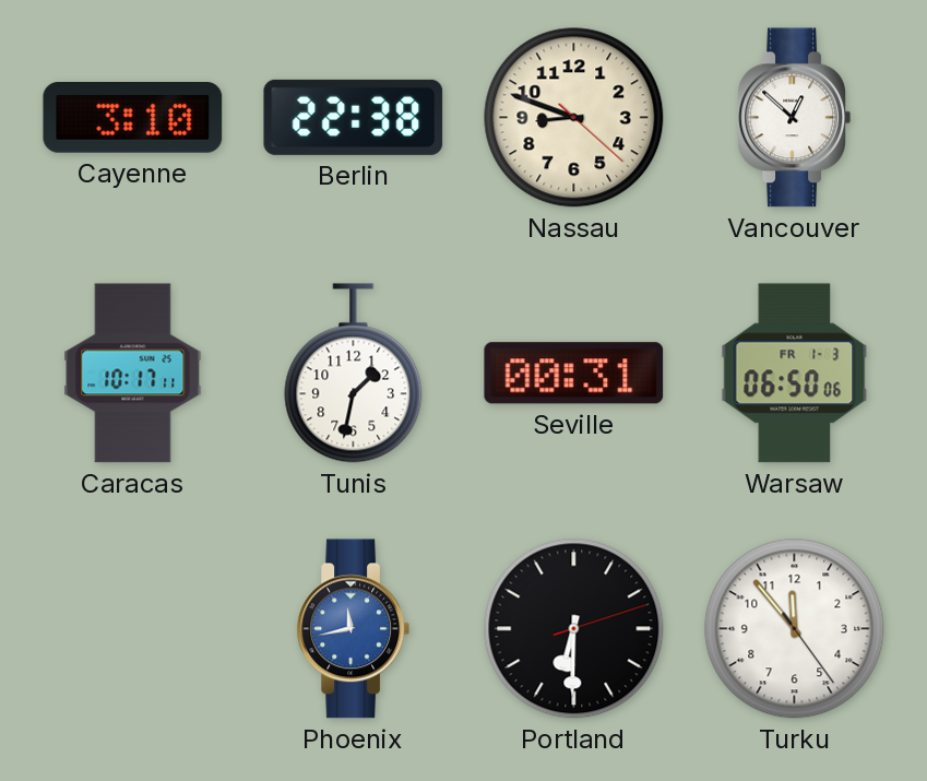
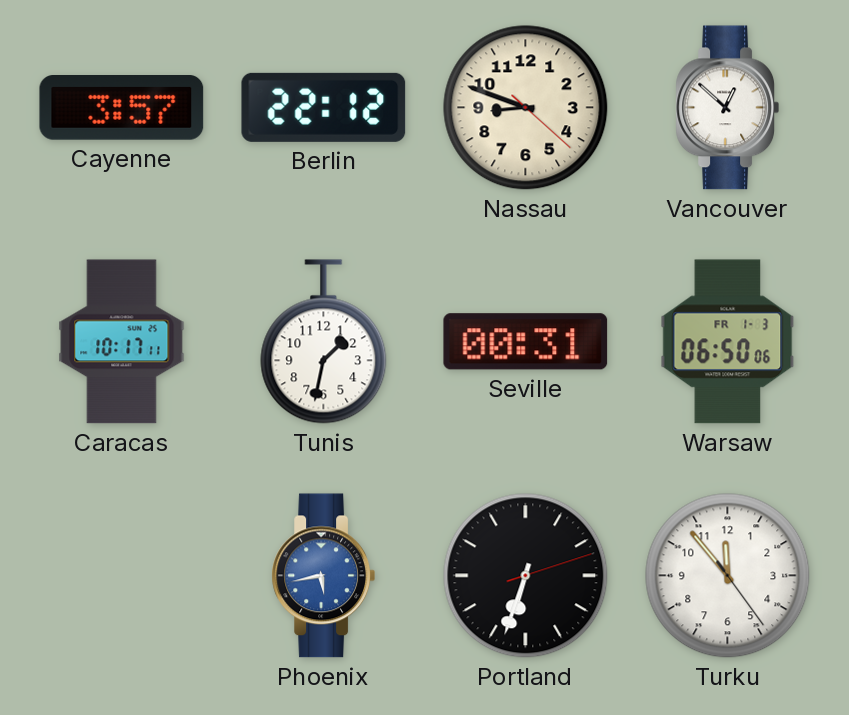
Cayenne: 3:10 -> 3:57 (122, 108)
Berlin: 22:38 -> 22:12 (324, 107)
Phoenix: 11:43 -> 5:43 (323, 576)
Portland: 6:30 -> 6:33 (526, 576)
